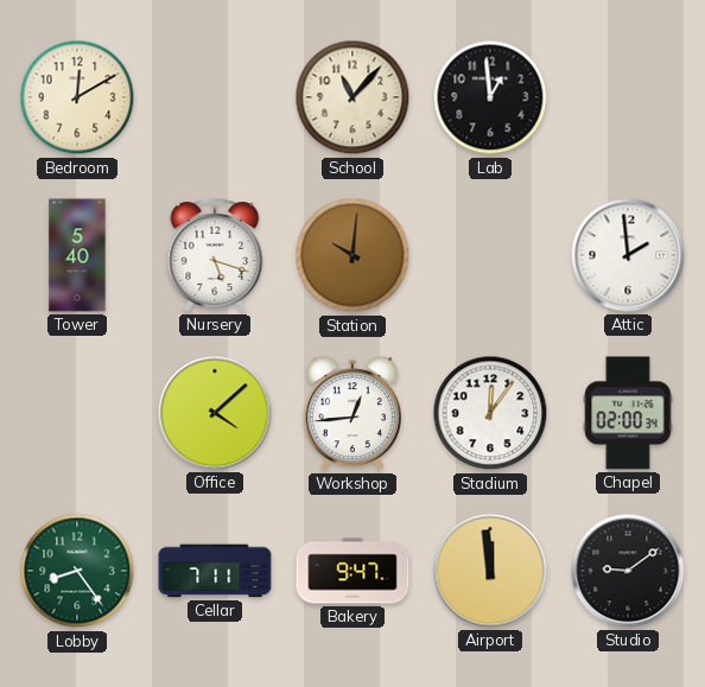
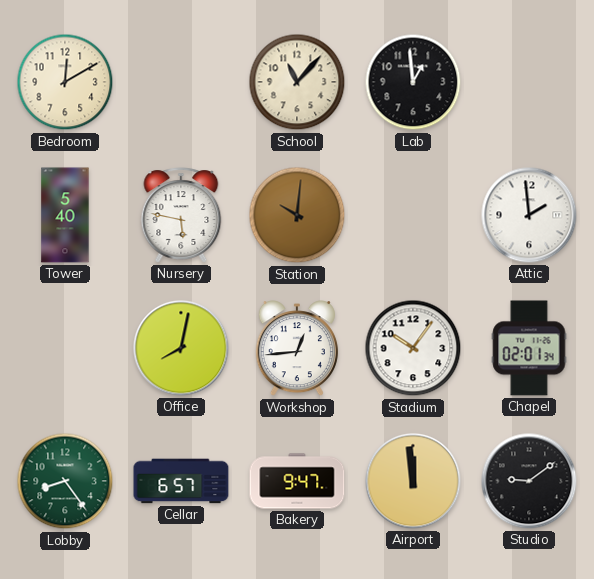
Nursery: 5:18 -> 5:47 (181, 215)
Office: 4:08 -> 8:02 (181, 348)
Stadium: 12:06 -> 10:06 (413, 348)
Chapel: 02:00 -> 02:01 (529, 348)
Cellar: 7:11 -> 6:57 (181, 481)
